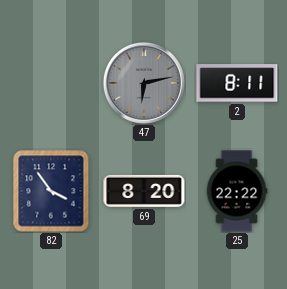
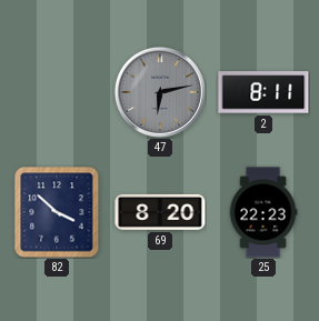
82: 3:54 -> 3:52 (57, 212)
25: 22:22 -> 22:23 (263, 212)
